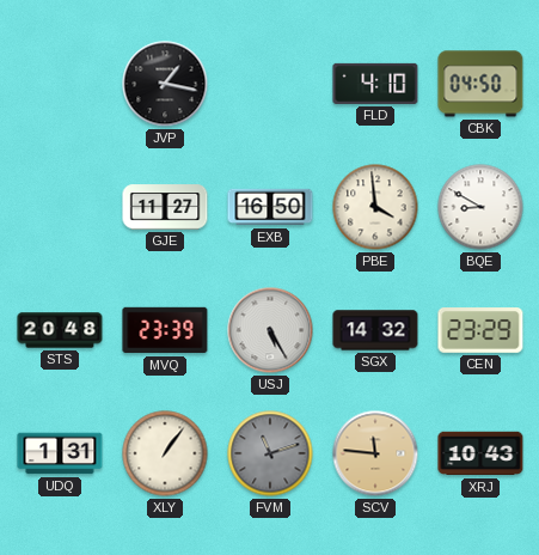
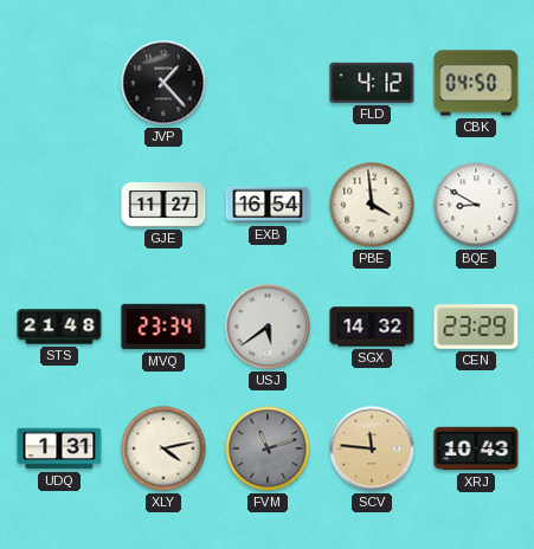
JVP: 1:17 -> 1:23 (163, 83)
FLD: 4:10 -> 4:12 (372, 83)
EXB: 16:50 -> 16:54 (268, 205)
STS: 20:48 -> 21:48 (59, 327)
MVQ: 23:39 -> 23:34 (163, 327)
USJ: 5:25 -> 5:39 (268, 327)
XLY: 1:06 -> 4:13 (163, 448)
